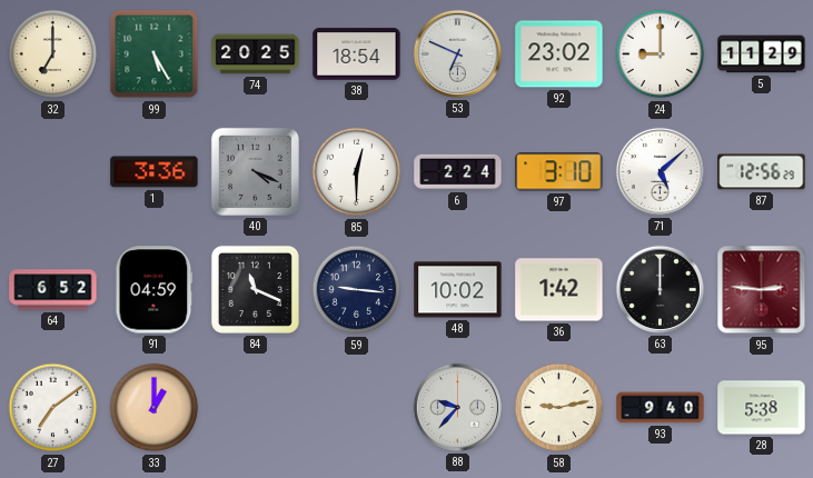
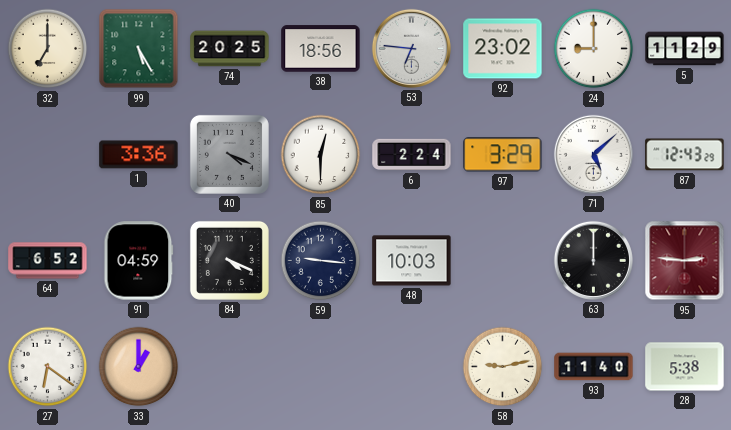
38: 18:54 -> 18:56 (321, 49)
53: 6:49 -> 6:46 (411, 48)
97: 3:10 -> 3:29 (503, 155)
87: 12:56 -> 12:43 (685, 155)
84: 11:19 -> 4:19 (229, 260)
48: 10:02 -> 10:03 (412, 261)
36: 1:42 -> none (559, 290)
27: 7:09 -> 6:21 (48, 367)
88: 9:37 -> none (457, 407)
93: 9:40 -> 11:40 (594, 367)
